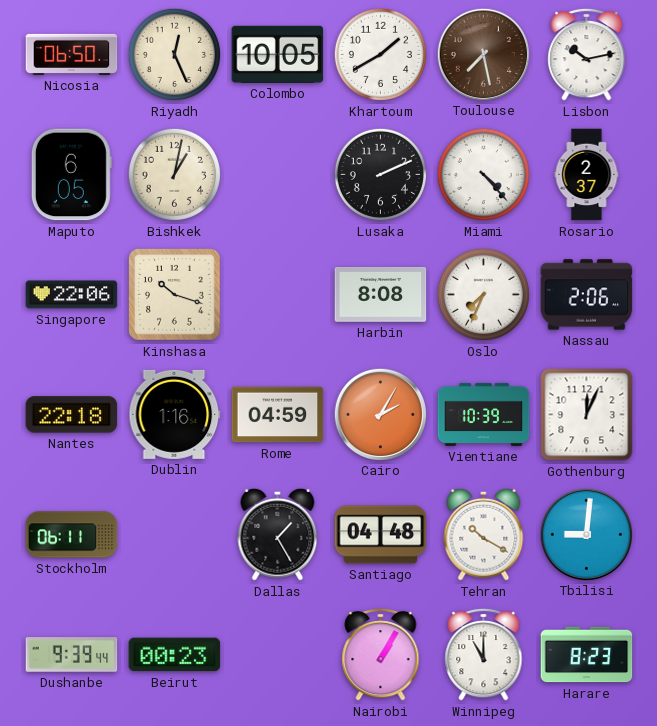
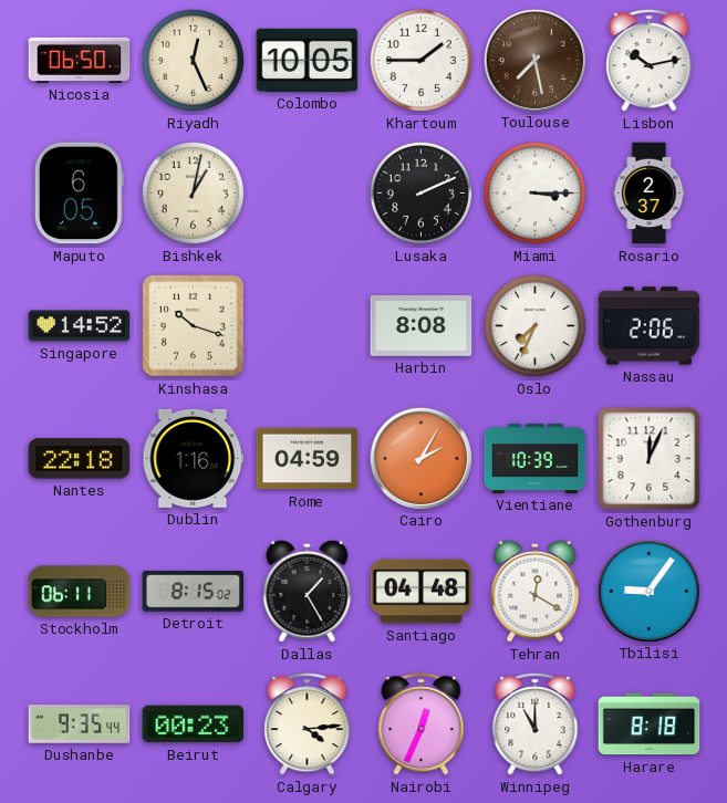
Khartoum: 1:40 -> 1:45 (420, 60)
Miami: 4:23 -> 3:15 (534, 192)
Singapore: 22:06 -> 14:52 (80, 326)
Detroit: none -> 8:15 (194, 592)
Tehran: 10:20 -> 12:20 (536, 591)
Tbilisi: 9:01 -> 9:06 (648, 591)
Dushanbe: 9:39 -> 9:35 (80, 724)
Calgary: none -> 4:14 (308, 723)
Nairobi: 1:05 -> 12:34 (422, 723)
Harare: 8:23 -> 8:18 (650, 724)
